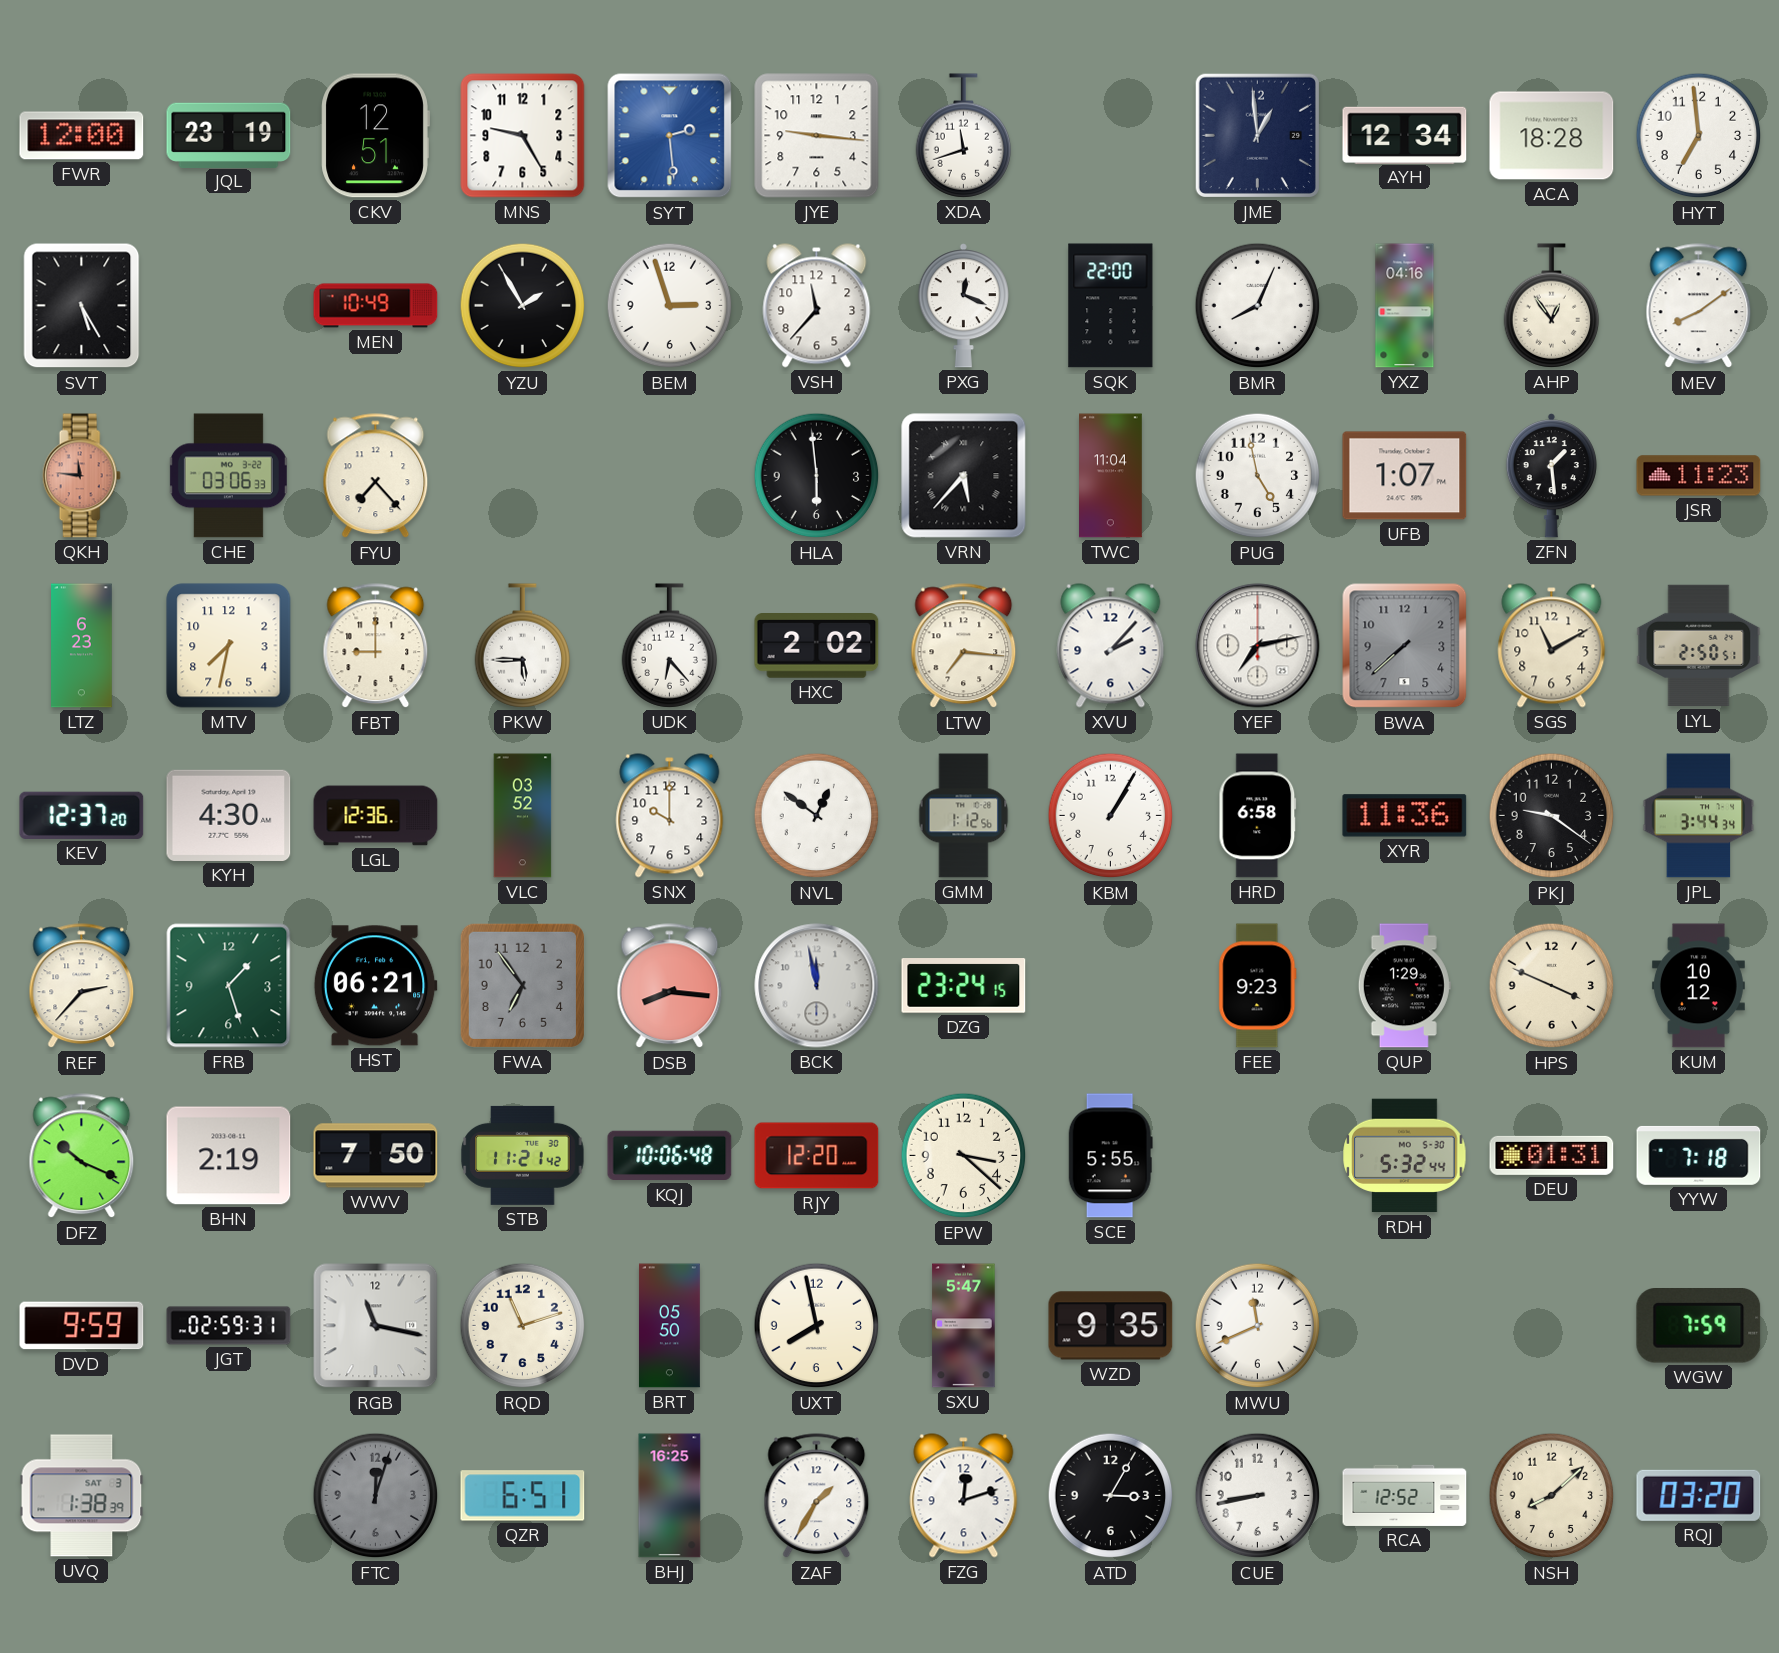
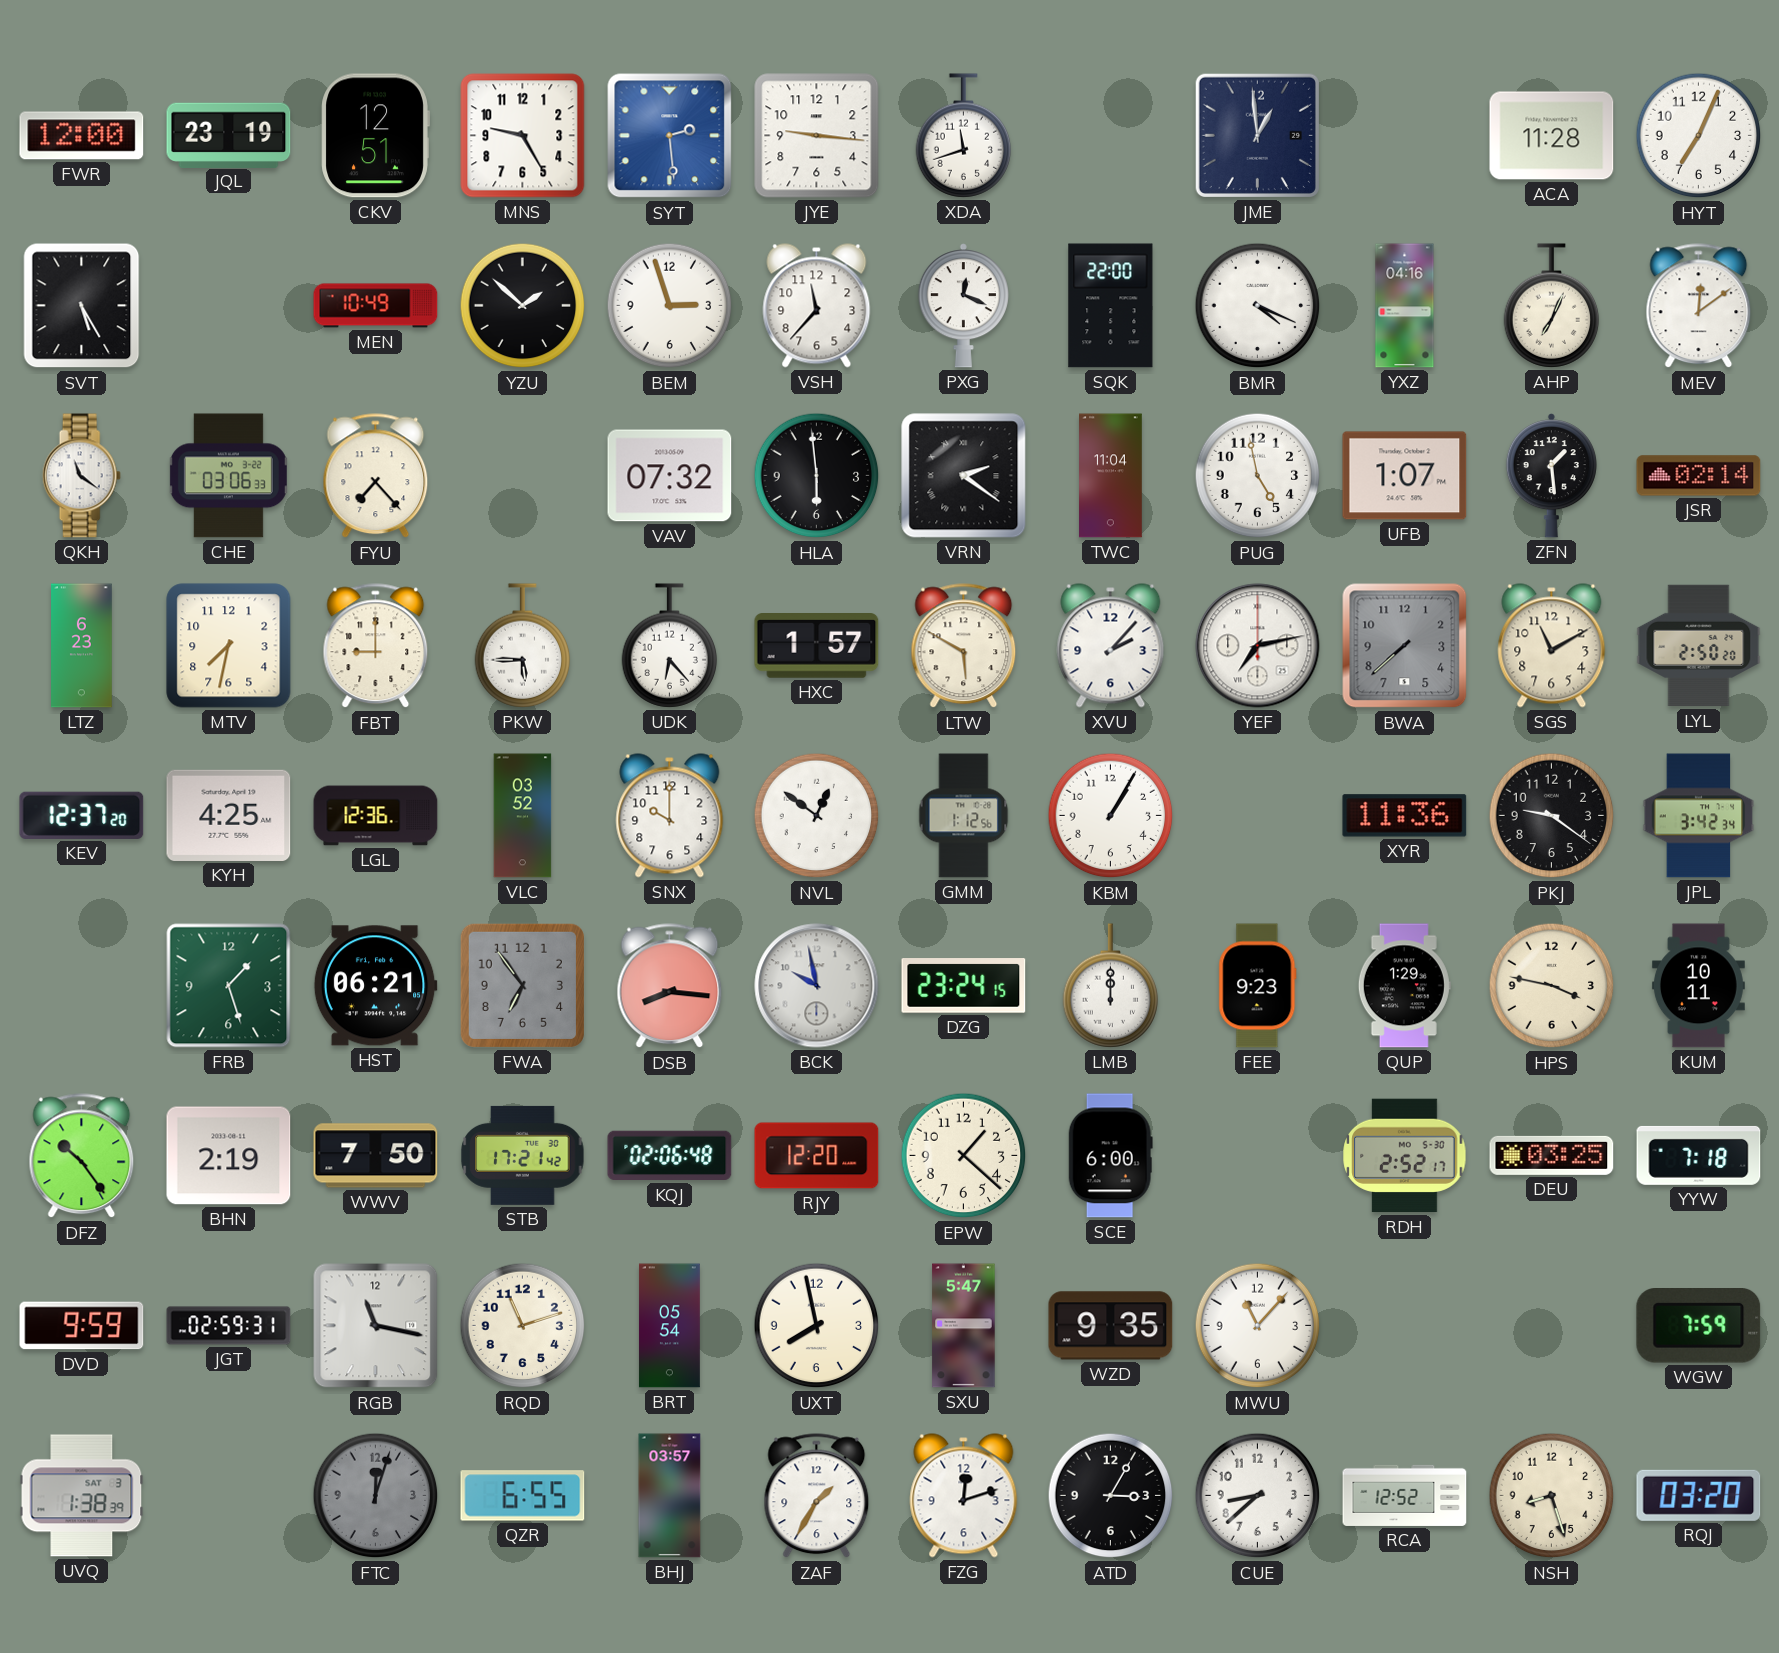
AYH: 12:34 -> none (1405, 135)
ACA: 18:28 -> 11:28 (1552, 136)
HYT: 6:59 -> 7:04 (1699, 136)
YZU: 1:55 -> 1:52 (523, 306)
BMR: 8:04 -> 4:19 (1258, 306)
AHP: 12:54 -> 7:04 (1552, 306)
MEV: 8:09 -> 12:09 (1699, 306)
QKH: 11:46 -> 11:21 (81, 476)
QKH dial: salmon -> white (81, 476)
VAV: none -> 07:32 (670, 476)
VRN: 5:37 -> 2:21 (964, 476)
JSR: 11:23 -> 02:14 (1699, 476)
HXC: 2:02 -> 1:57 (817, 646)
LTW: 7:16 -> 5:50 (964, 646)
LYL: 2:50:51 -> 2:50:20 (1699, 646)
KYH: 4:30 -> 4:25 (229, 815)
HRD: 6:58 -> none (1258, 816)
JPL: 3:44 -> 3:42 (1699, 816)
REF: 2:37 -> none (82, 986)
BCK: 11:58 -> 9:58 (817, 986)
LMB: none -> 12:00 (1111, 986)
HPS: 3:49 -> 3:47 (1552, 986)
KUM: 10:12 -> 10:11 (1698, 986)
DFZ: 10:19 -> 10:24 (82, 1156)
STB: 11:21 -> 17:21 (523, 1155)
KQJ: 10:06 -> 02:06 (670, 1156)
EPW: 3:22 -> 1:22 (964, 1156)
SCE: 5:55 -> 6:00 (1110, 1156)
RDH: 5:32 -> 2:52 (1405, 1156)
DEU: 01:31 -> 03:25 (1552, 1155)
BRT: 05:50 -> 05:54 (669, 1326)
MWU: 11:41 -> 11:07 (1258, 1326)
QZR: 6:51 -> 6:55 (523, 1496)
BHJ: 16:25 -> 03:57 (670, 1496)
CUE: 8:43 -> 8:38 (1258, 1496)
NSH: 8:08 -> 8:27 (1552, 1496)
